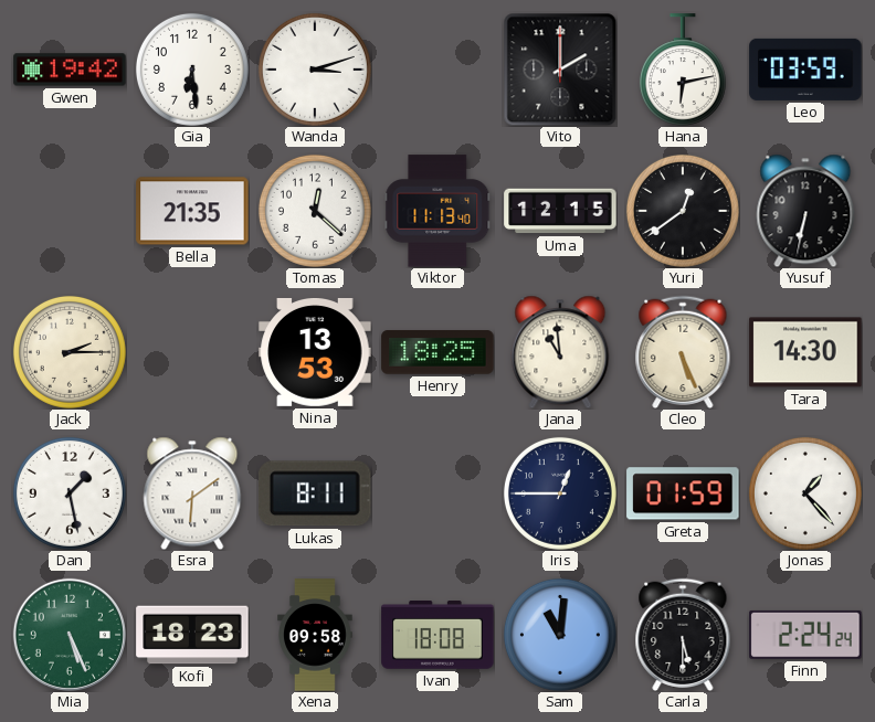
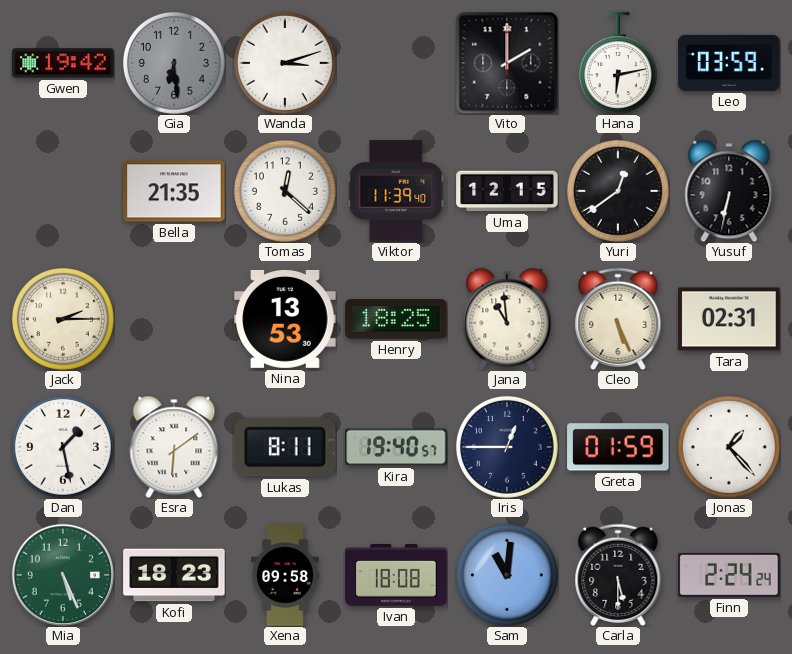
Gia dial: white -> grey (174, 63)
Viktor: 11:13 -> 11:39 (396, 191)
Tara: 14:30 -> 02:31 (729, 319)
Kira: none -> 19:40 (396, 447)
